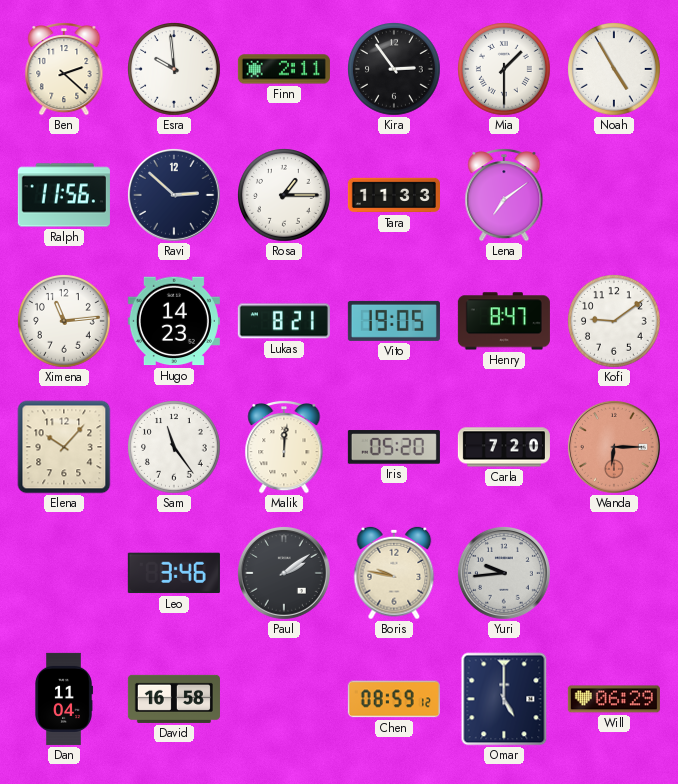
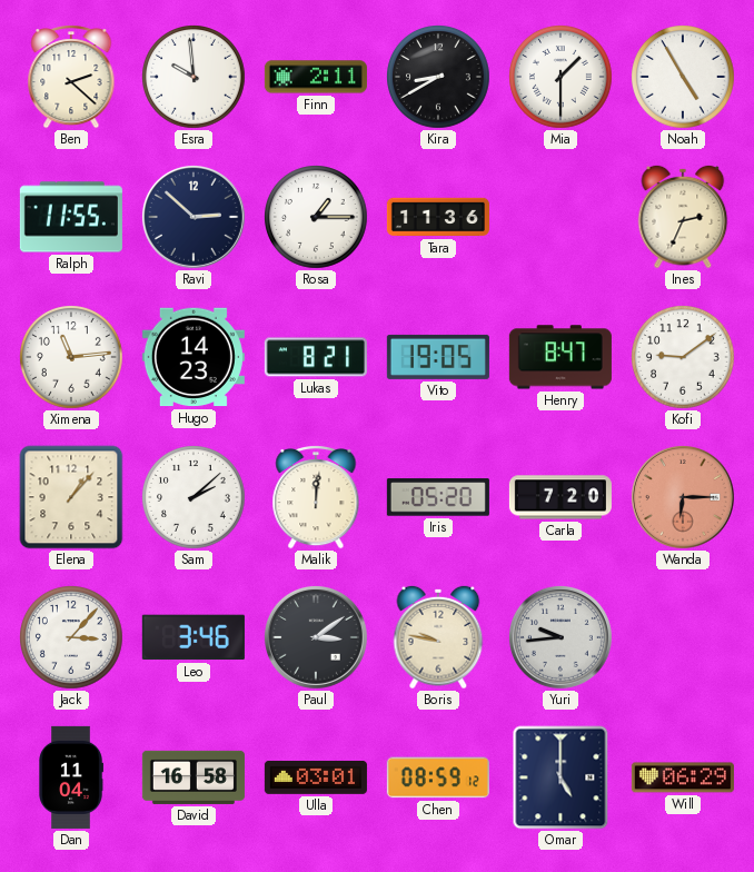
Kira: 2:54 -> 8:40 (439, 78)
Ralph: 11:56 -> 11:55 (71, 217)
Tara: 11:33 -> 11:36 (438, 217)
Lena: 7:09 -> none (504, 196)
Ines: none -> 2:34 (683, 217)
Elena: 10:07 -> 1:07 (71, 497)
Sam: 11:24 -> 2:08 (195, 498)
Jack: none -> 3:07 (72, 638)
Paul: 2:09 -> 3:09 (316, 637)
Ulla: none -> 03:01 (316, 777)
